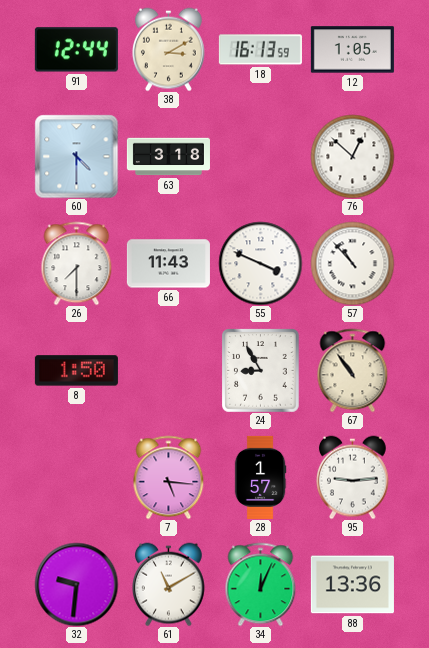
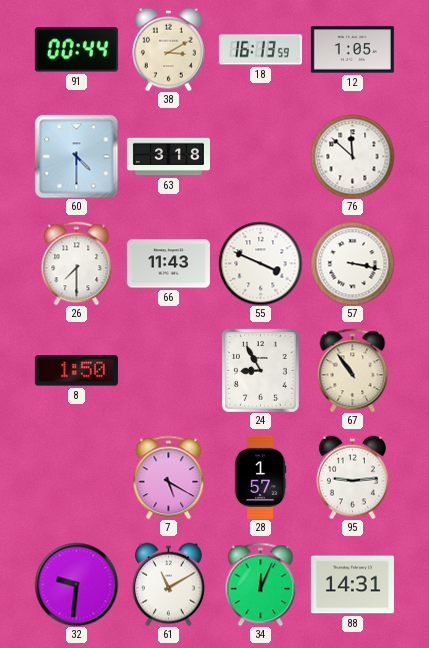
91: 12:44 -> 00:44 (76, 50)
76: 12:52 -> 11:52 (352, 156)
57: 10:53 -> 3:17 (352, 263)
7: 5:16 -> 5:20 (169, 477)
88: 13:36 -> 14:31 (352, 585)
